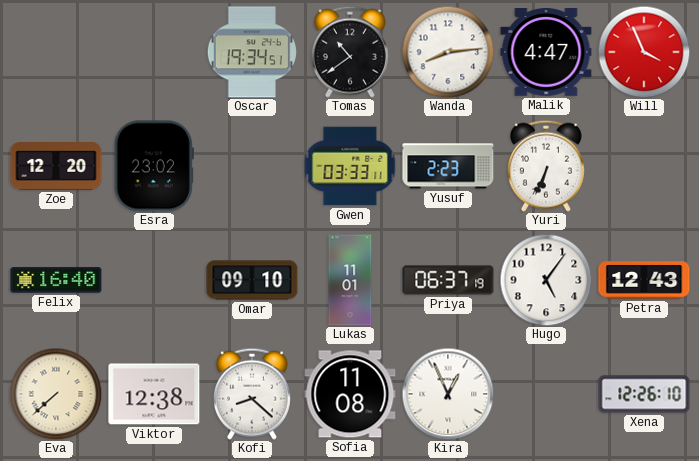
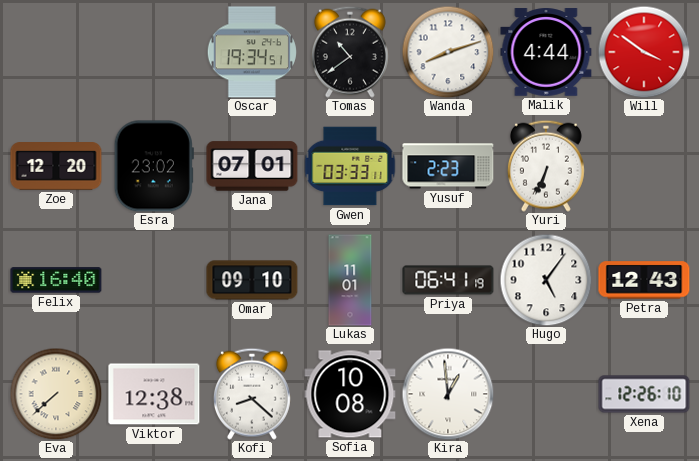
Wanda: 8:14 -> 8:12 (448, 52)
Malik: 4:47 -> 4:44 (546, 52)
Will: 3:56 -> 3:51 (644, 52)
Jana: none -> 07:01 (252, 166)
Priya: 06:37 -> 06:41 (448, 280)
Sofia: 11:08 -> 10:08 (350, 394)
Kira: 12:56 -> 12:59 (448, 394)
